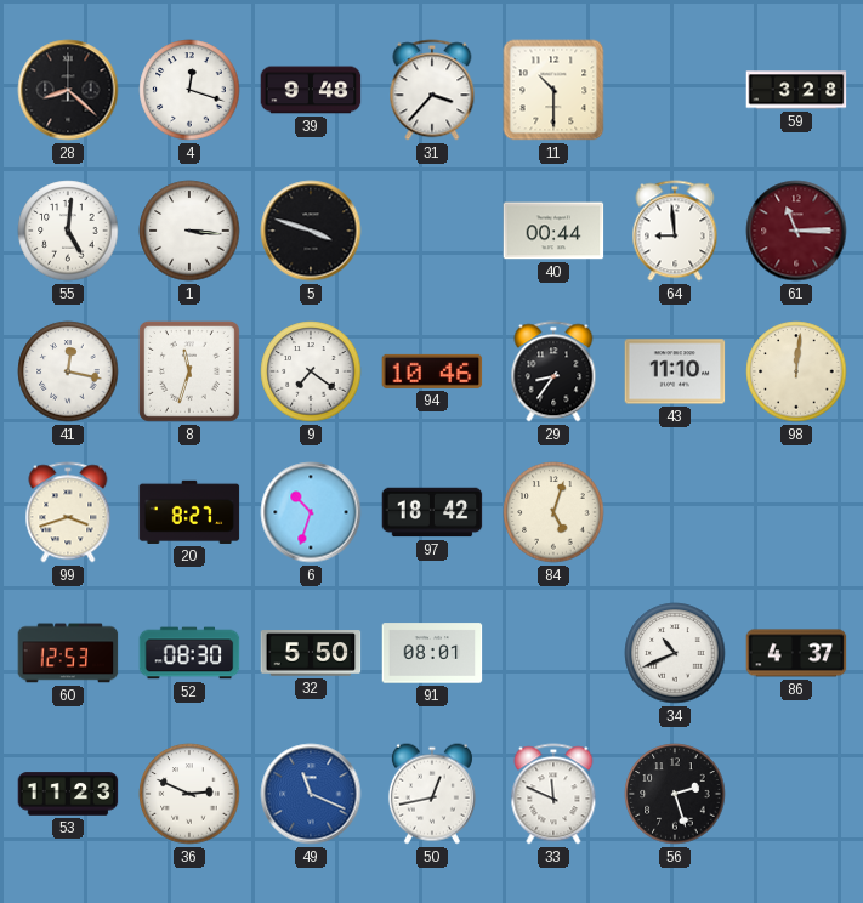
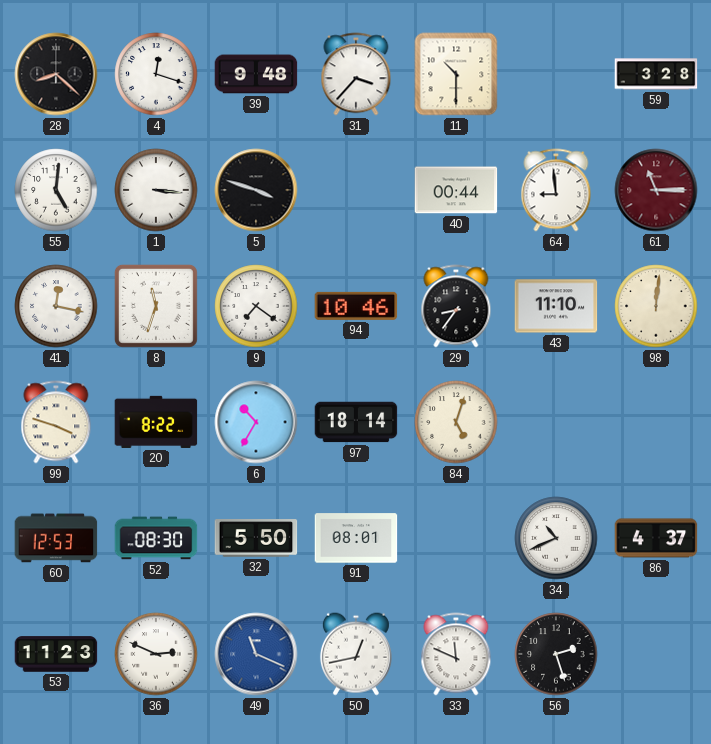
99: 3:42 -> 3:48 (56, 422)
20: 8:27 -> 8:22 (156, 422)
6: 10:33 -> 10:35 (256, 422)
97: 18:42 -> 18:14 (356, 422)
